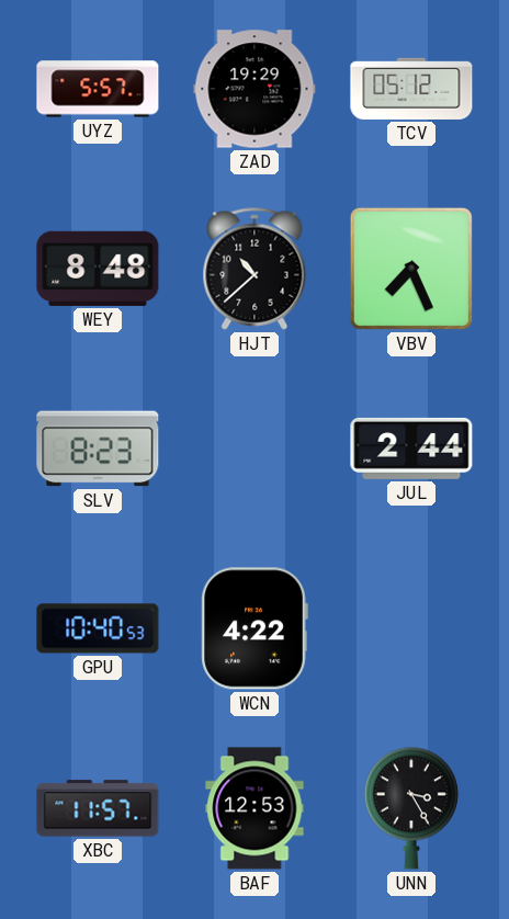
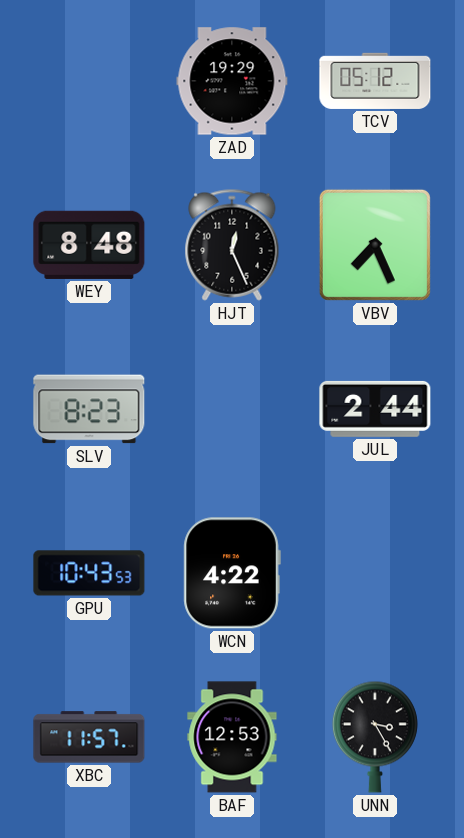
UYZ: 5:57 -> none (98, 89)
HJT: 10:38 -> 12:26 (232, 245)
GPU: 10:40 -> 10:43 (89, 573)
